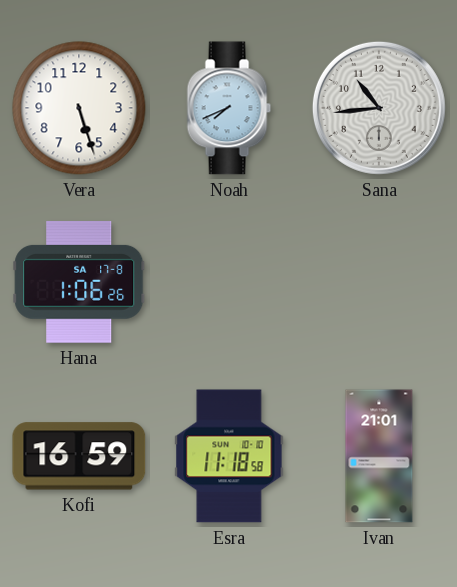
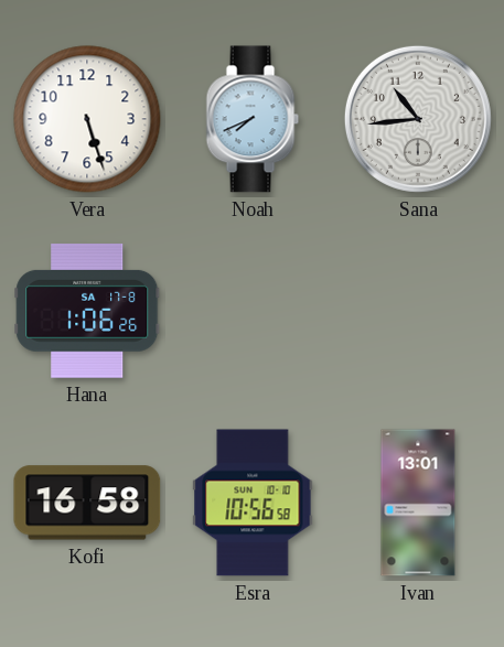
Kofi: 16:59 -> 16:58 (87, 503)
Esra: 11:18 -> 10:56 (253, 503)
Ivan: 21:01 -> 13:01 (418, 503)
